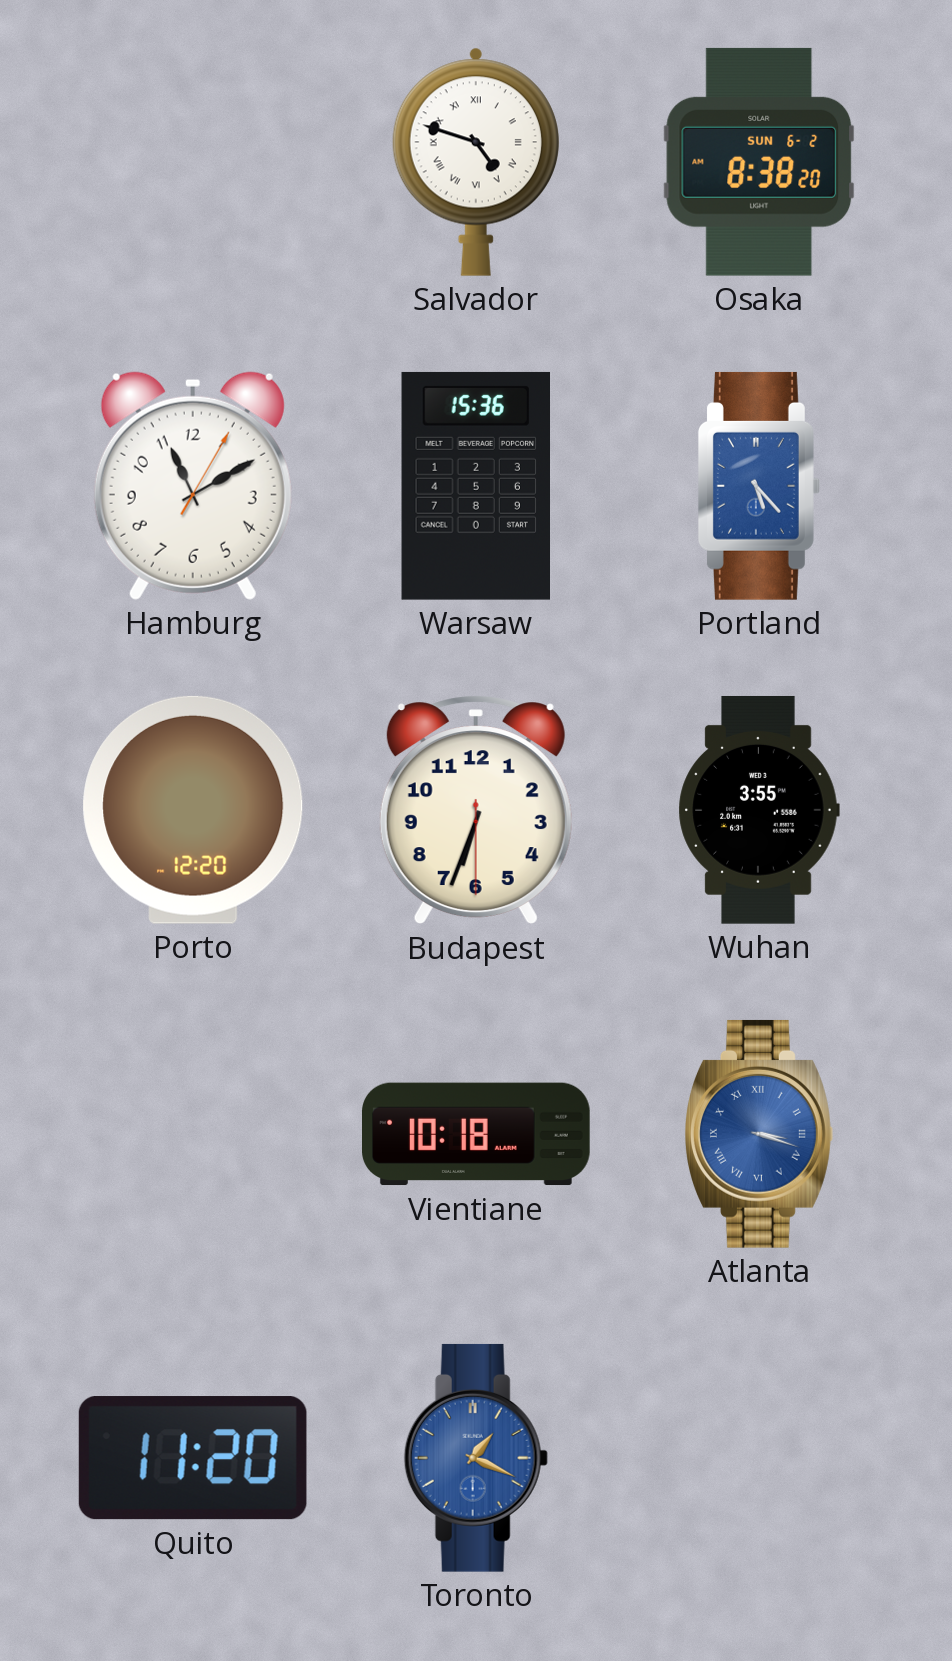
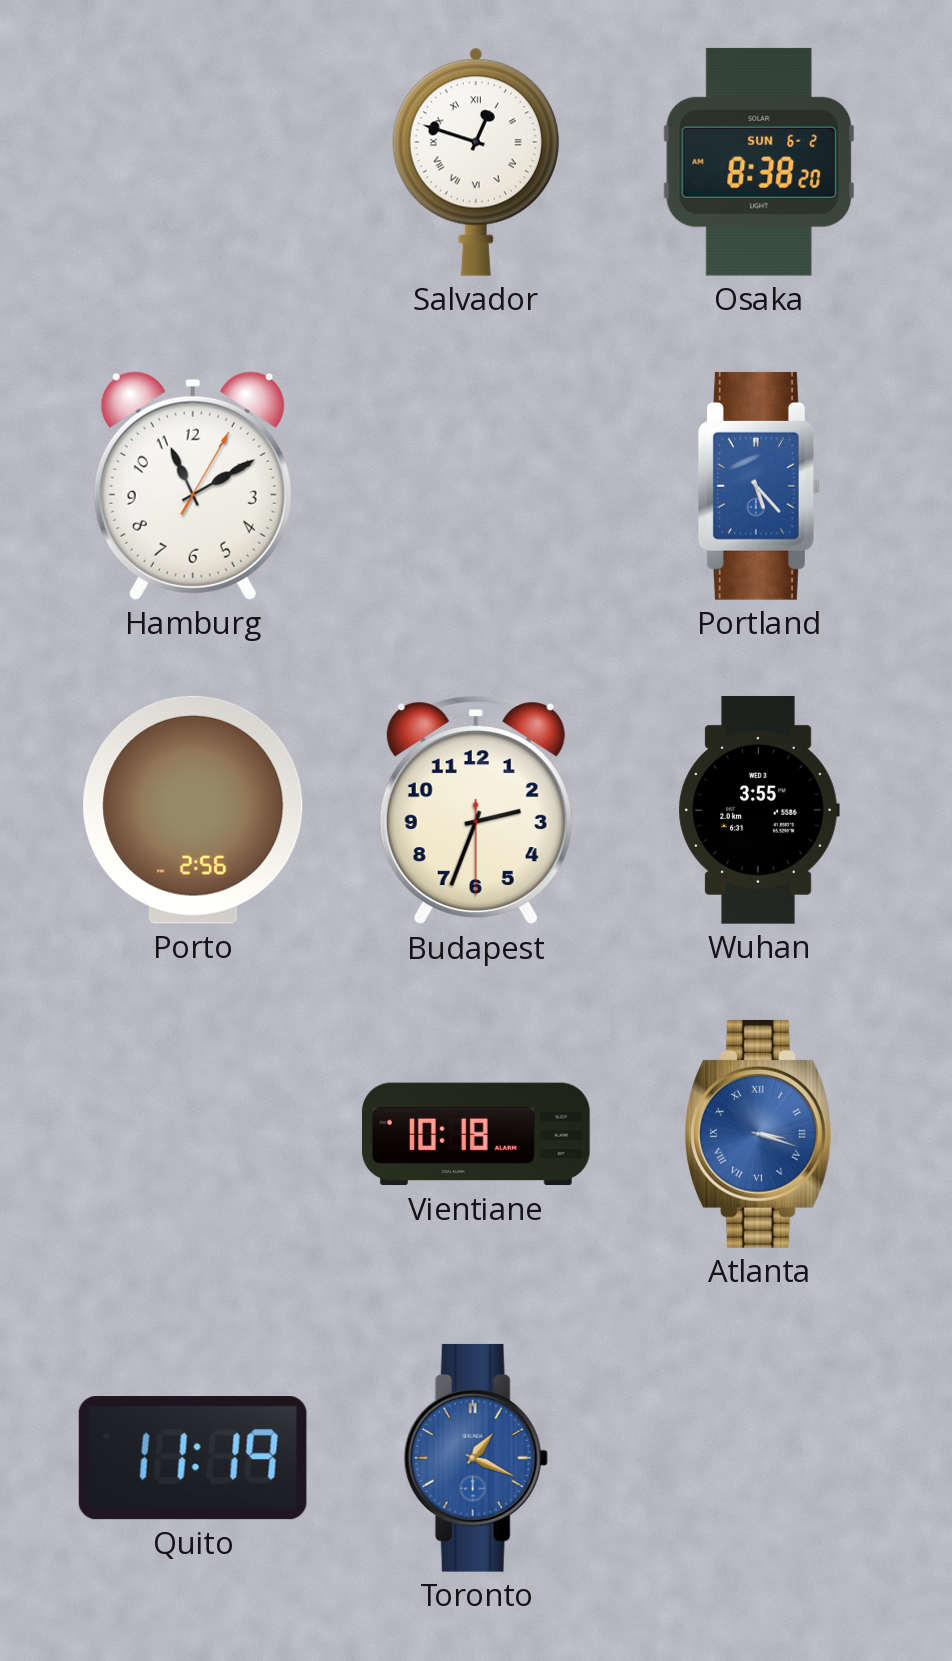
Salvador: 4:48 -> 12:48 (476, 162)
Warsaw: 15:36 -> none (475, 486)
Porto: 12:20 -> 2:56 (193, 810)
Budapest: 6:33 -> 2:33 (476, 810)
Quito: 11:20 -> 11:19 (193, 1458)
